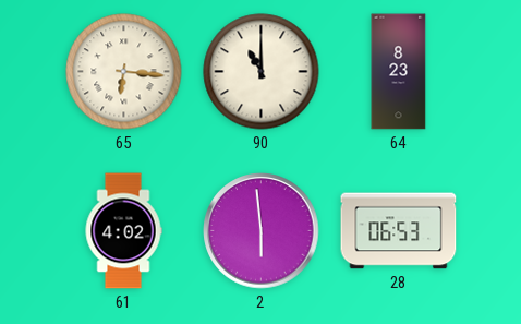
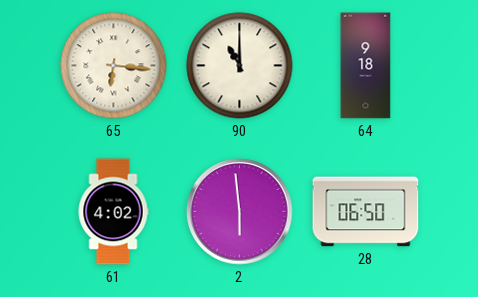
64: 8:23 -> 9:18 (366, 66)
28: 06:53 -> 06:50 (366, 212)
